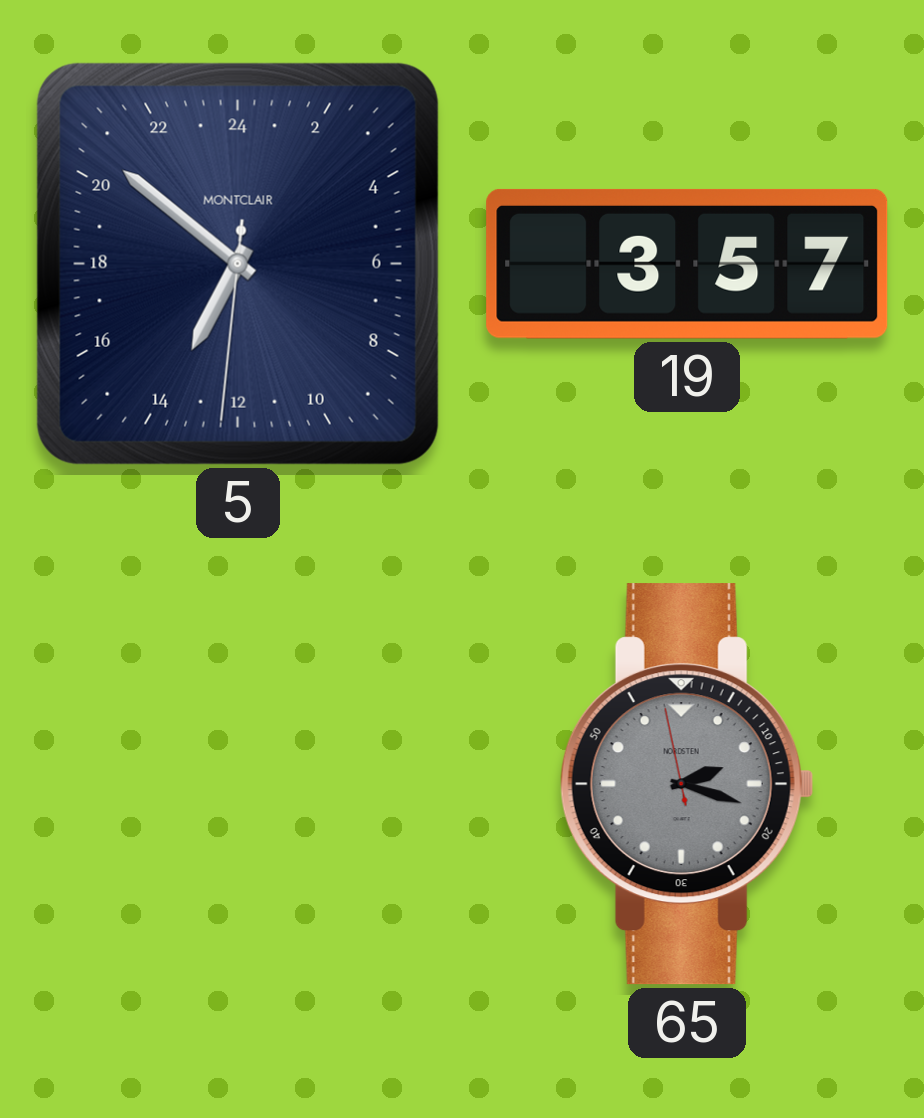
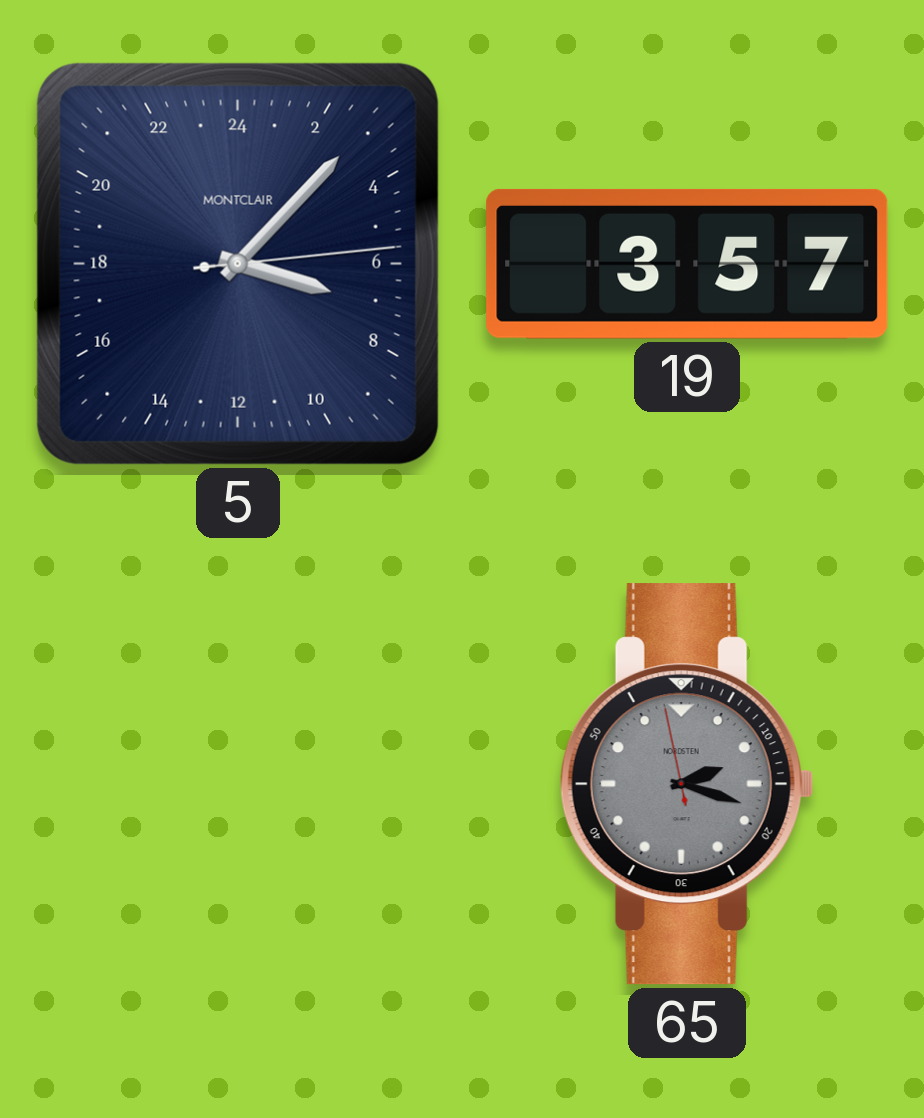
5: 13:51 -> 7:07 (238, 264)
